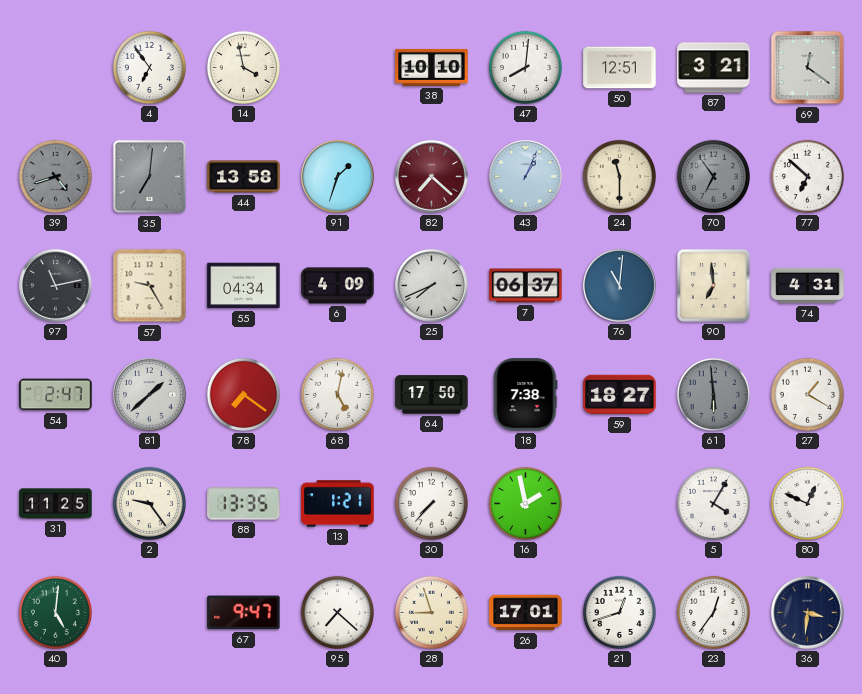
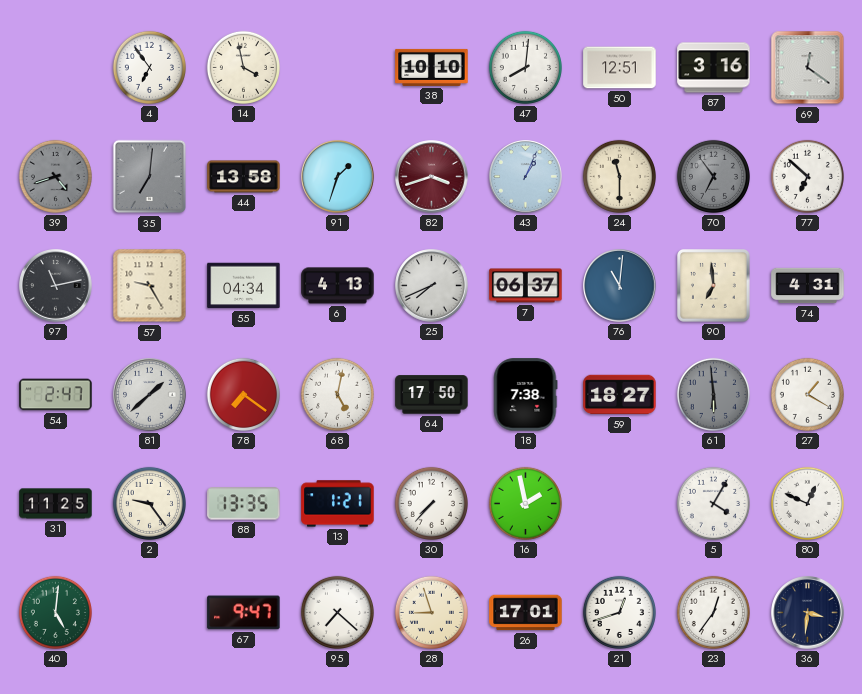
87: 3:21 -> 3:16 (714, 68)
82: 7:22 -> 3:42 (432, 177)
6: 4:09 -> 4:13 (338, 286)
